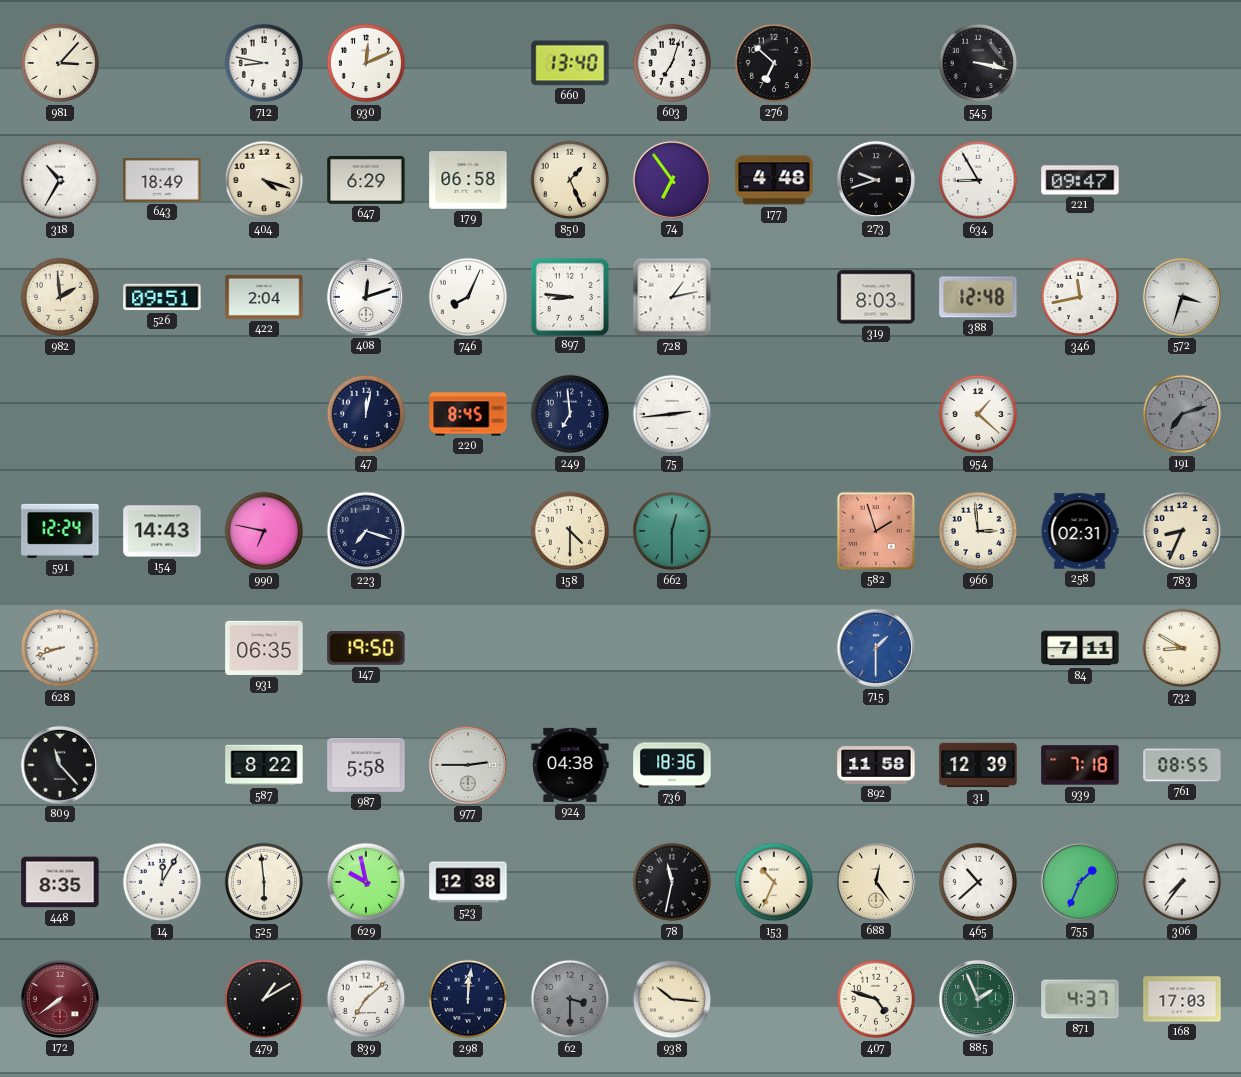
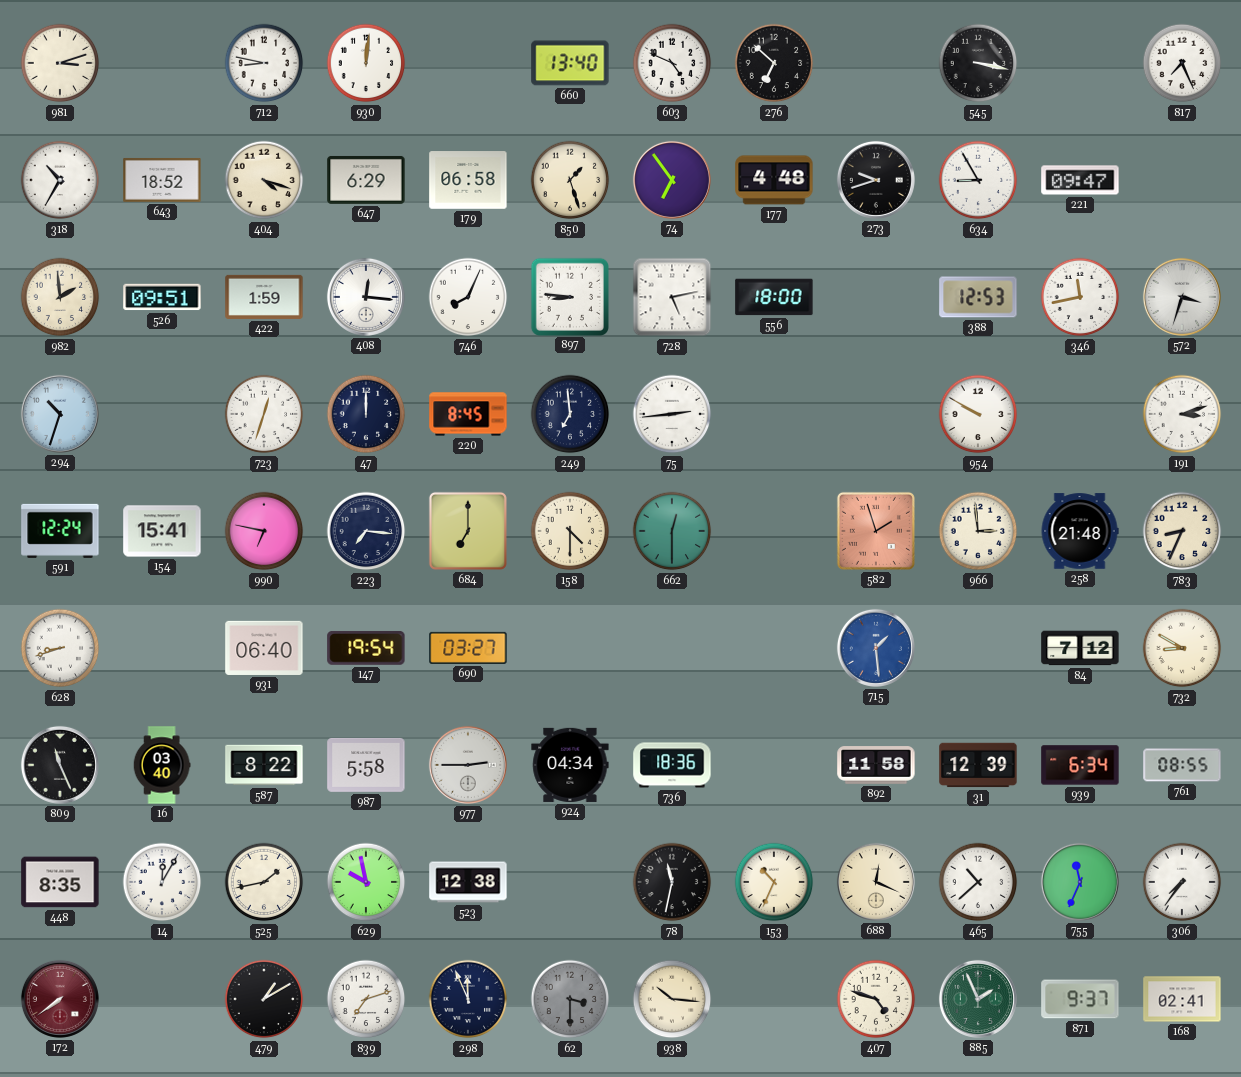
981: 3:07 -> 3:12 (60, 63)
930: 12:11 -> 12:01 (366, 63)
603: 7:03 -> 4:49 (672, 63)
817: none -> 7:26 (1182, 63)
643: 18:49 -> 18:52 (162, 180)
850: 1:26 -> 1:27 (570, 180)
422: 2:04 -> 1:59 (264, 297)
408: 12:12 -> 12:16 (366, 297)
728: 1:13 -> 5:13 (672, 297)
556: none -> 18:00 (774, 297)
319: 8:03 -> none (876, 297)
388: 12:48 -> 12:53 (978, 297)
294: none -> 10:33 (60, 414)
723: none -> 12:33 (264, 414)
47: 12:02 -> 12:00 (366, 414)
954: 1:22 -> 9:50 (978, 414)
191: 7:12 -> 3:12 (1182, 414)
191 dial: grey -> white (1182, 414)
154: 14:43 -> 15:41 (162, 531)
223: 7:18 -> 7:16 (366, 531)
684: none -> 7:00 (468, 531)
258: 02:31 -> 21:48 (1080, 531)
931: 06:35 -> 06:40 (264, 648)
147: 19:50 -> 19:54 (366, 648)
690: none -> 03:27 (468, 648)
715: 1:30 -> 1:29 (876, 648)
84: 7:11 -> 7:12 (1080, 648)
809: 11:23 -> 11:26 (60, 765)
16: none -> 03:40 (162, 765)
924: 04:38 -> 04:34 (570, 765)
939: 7:18 -> 6:34 (1080, 765)
525: 5:59 -> 1:43 (264, 882)
688: 12:24 -> 12:19 (876, 882)
755: 1:34 -> 11:34 (1080, 882)
839: 7:08 -> 7:12 (366, 999)
298: 12:01 -> 11:56 (468, 999)
871: 4:37 -> 9:37 (1080, 999)
168: 17:03 -> 02:41 (1182, 999)
